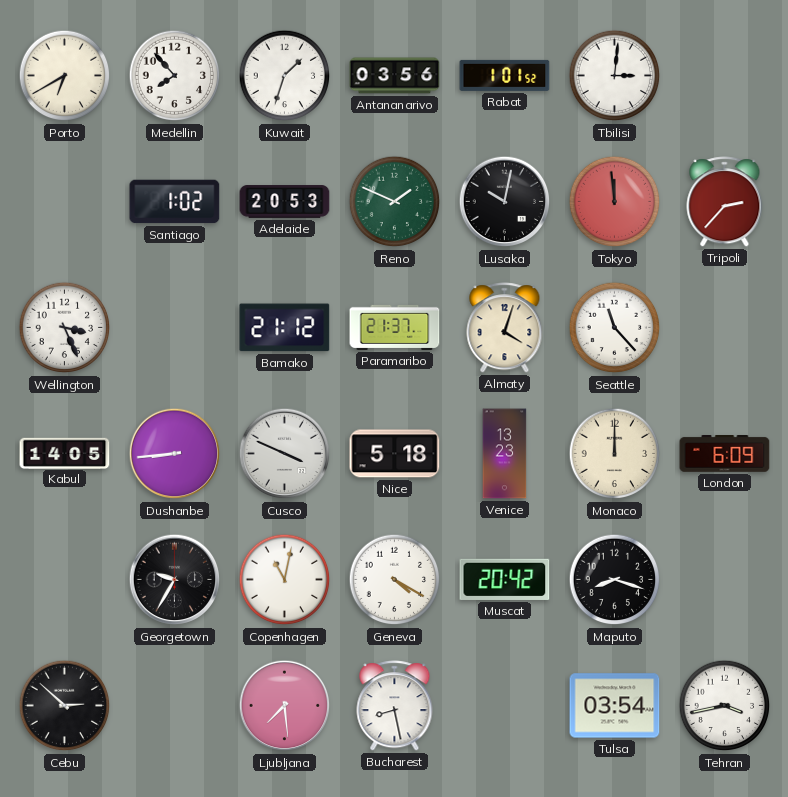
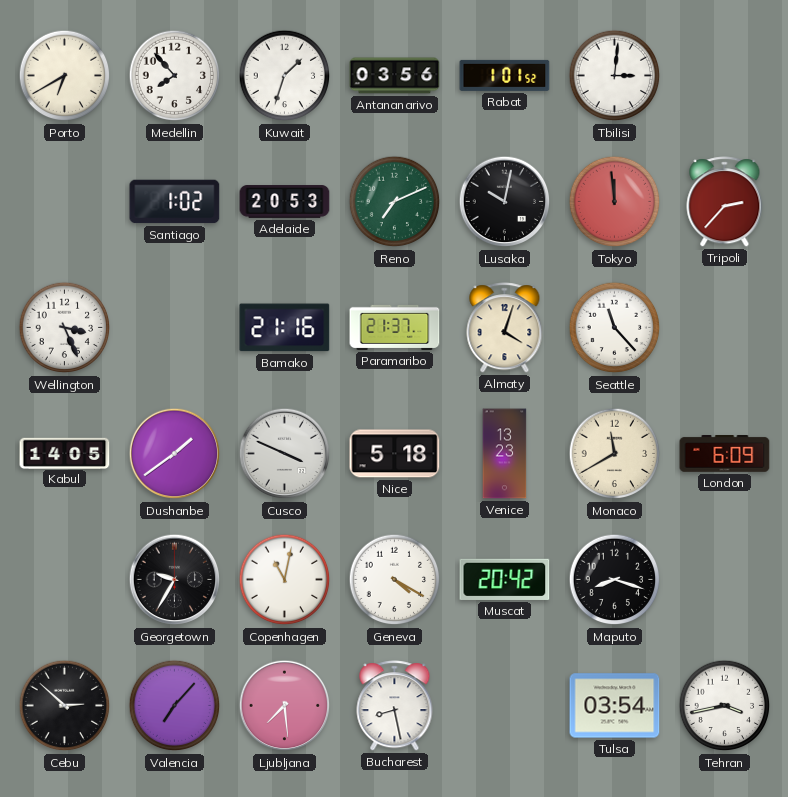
Reno: 1:49 -> 7:11 (395, 202)
Bamako: 21:12 -> 21:16 (285, 328)
Dushanbe: 8:44 -> 1:39 (175, 454)
Monaco: 12:00 -> 11:40 (615, 454)
Valencia: none -> 7:07 (175, 706)
